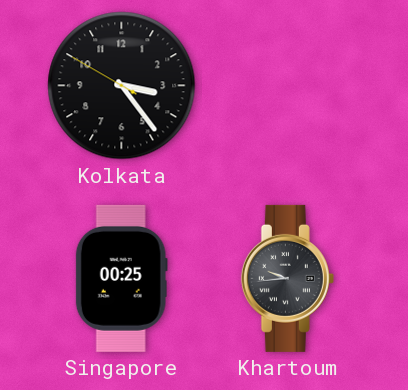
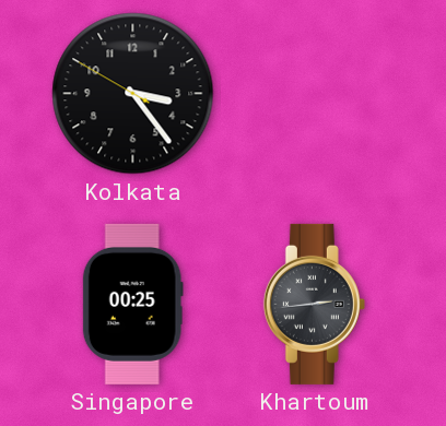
Khartoum: 9:44 -> 2:44 (314, 304)
